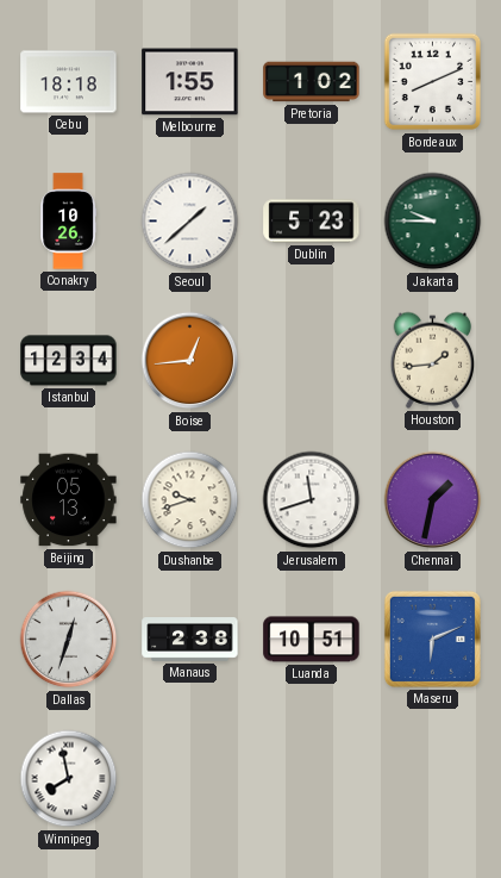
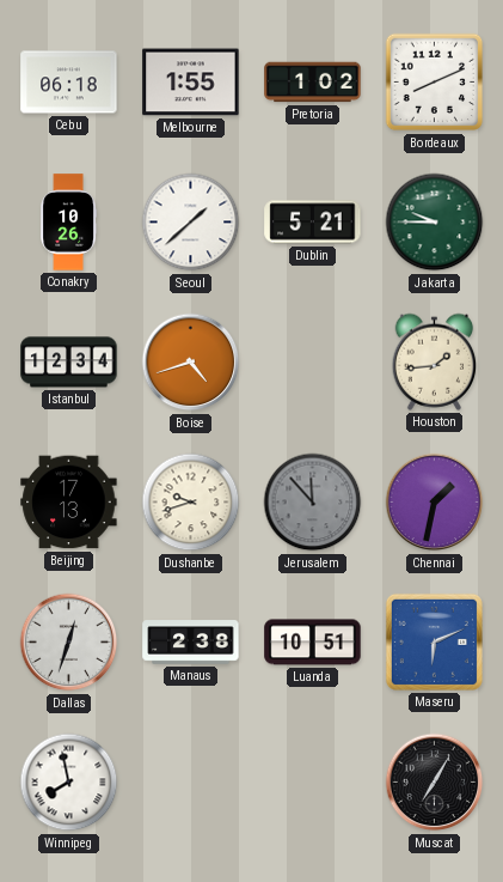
Cebu: 18:18 -> 06:18 (69, 83)
Dublin: 5:23 -> 5:21 (313, 223)
Boise: 12:44 -> 4:42 (191, 363)
Beijing: 05:13 -> 17:13 (69, 503)
Jerusalem: 11:42 -> 11:53 (313, 503)
Jerusalem dial: white -> grey (313, 503)
Muscat: none -> 7:05 (435, 783)
